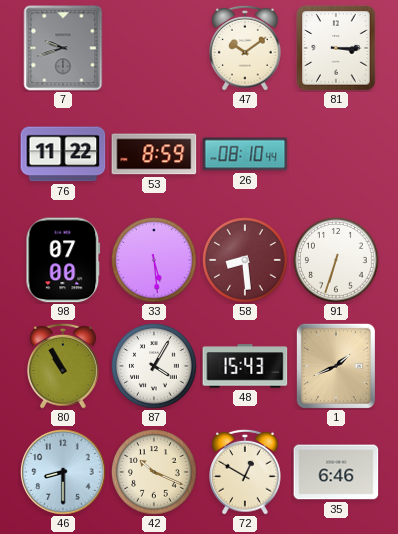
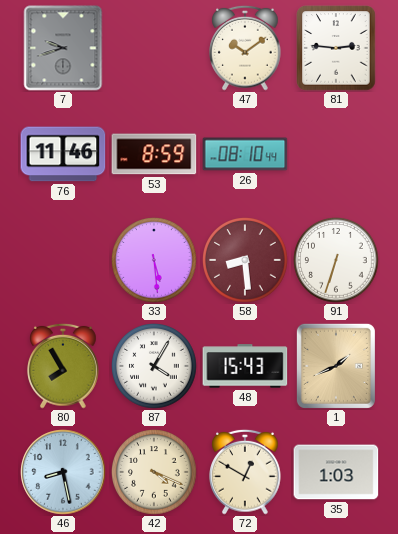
81: 3:15 -> 2:46 (336, 48)
76: 11:22 -> 11:46 (63, 154)
98: 07:00 -> none (63, 260)
80: 10:55 -> 7:55 (64, 366)
46: 8:30 -> 8:28 (63, 472)
42: 10:19 -> 4:19 (154, 472)
35: 6:46 -> 1:03 (336, 472)
